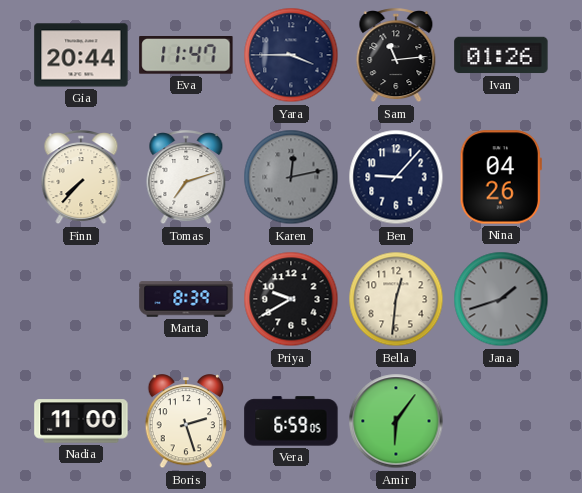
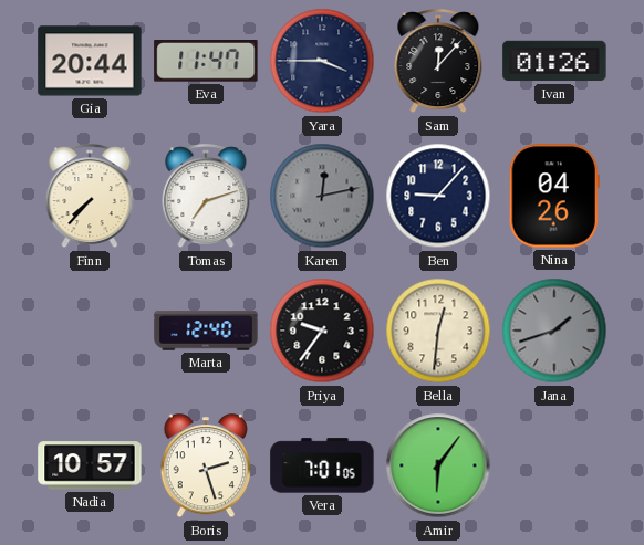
Sam: 11:14 -> 12:07 (438, 62)
Marta: 8:39 -> 12:40 (206, 331)
Priya: 9:40 -> 9:36 (322, 331)
Nadia: 11:00 -> 10:57 (90, 465)
Vera: 6:59 -> 7:01 (322, 465)
